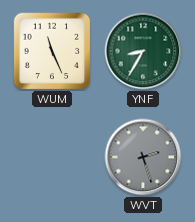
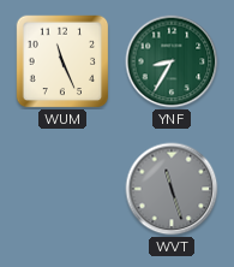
WVT: 2:27 -> 11:27 (172, 189)
